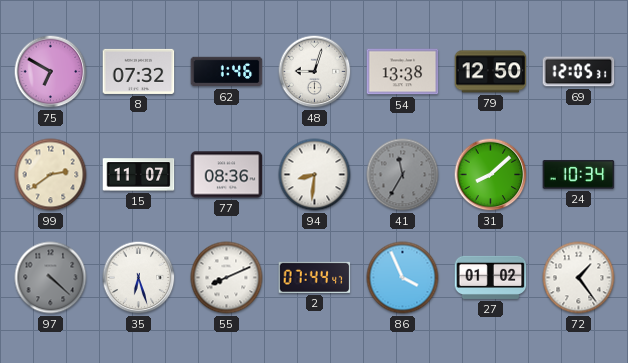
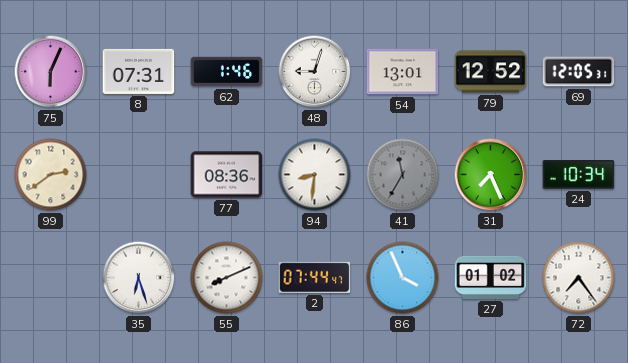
75: 6:50 -> 6:04 (51, 72)
8: 07:32 -> 07:31 (139, 71)
54: 13:38 -> 13:01 (403, 72)
79: 12:50 -> 12:52 (491, 72)
15: 11:07 -> none (139, 175)
31: 8:08 -> 7:26 (491, 175)
97: 4:22 -> none (51, 278)
72: 1:24 -> 7:24 (579, 278)
